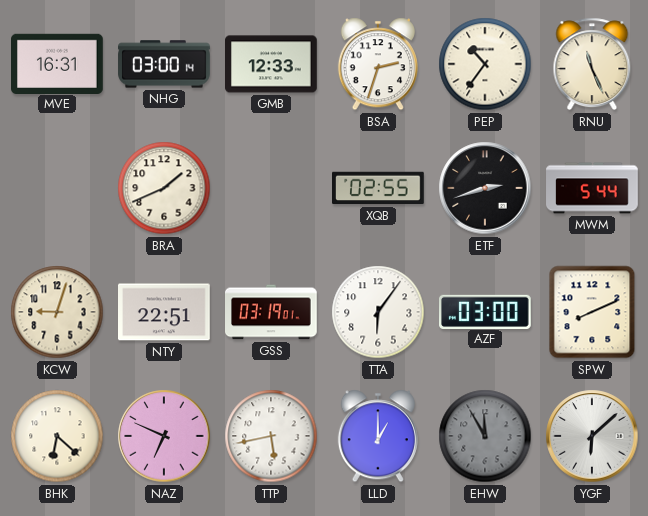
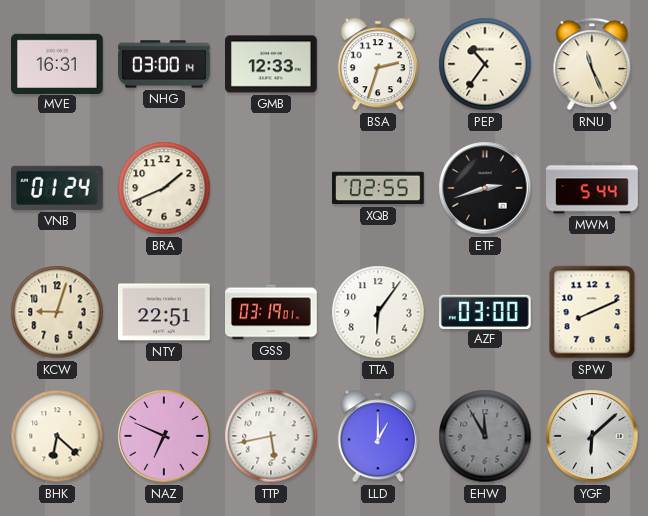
VNB: none -> 01:24 (57, 188)
